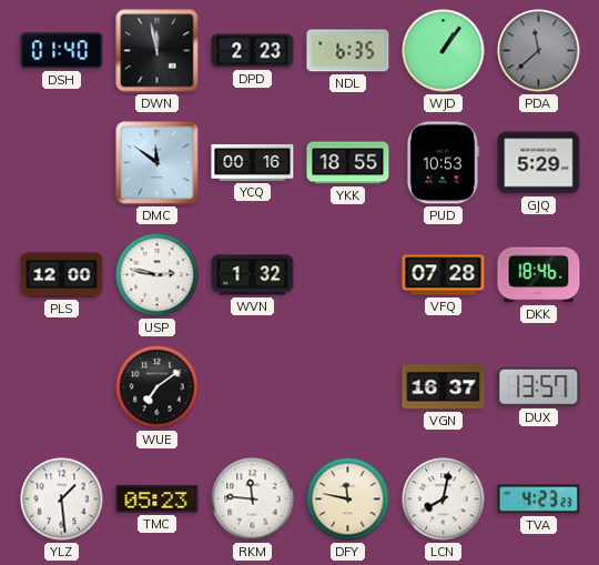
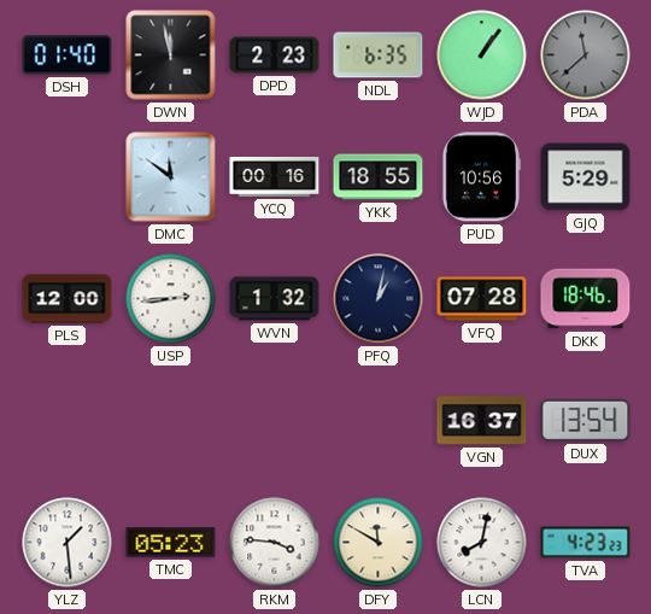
PUD: 10:53 -> 10:56 (481, 177)
USP: 2:47 -> 2:44 (171, 299)
PFQ: none -> 1:02 (379, 299)
WUE: 7:09 -> none (158, 387)
DUX: 13:57 -> 13:54 (586, 420)
RKM: 11:46 -> 3:46 (275, 543)
DFY: 11:47 -> 11:50 (379, 543)
